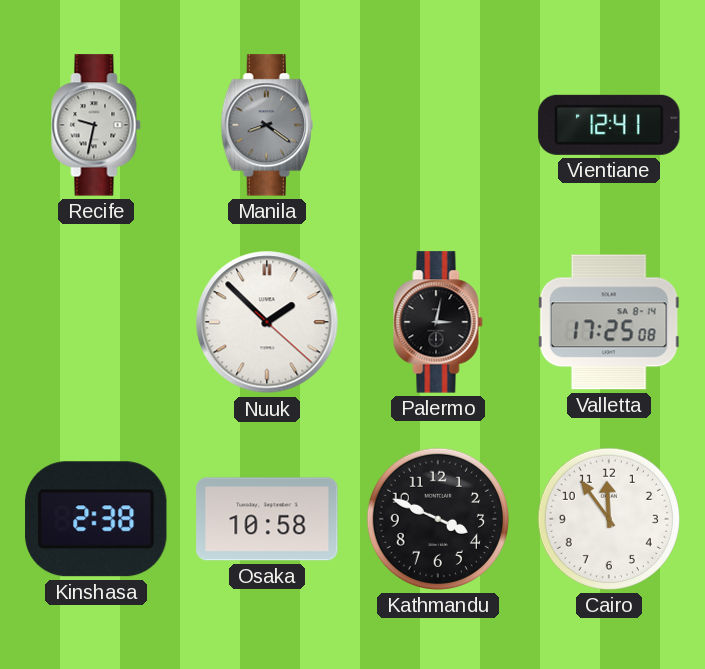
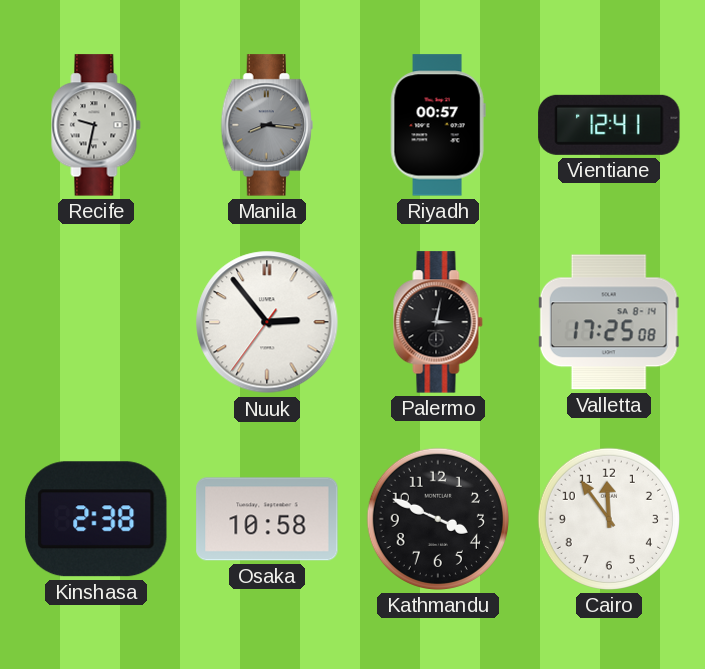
Manila: 8:21 -> 8:16 (267, 125)
Riyadh: none -> 00:57 (438, 125)
Nuuk: 1:52 -> 2:53 (267, 322)
